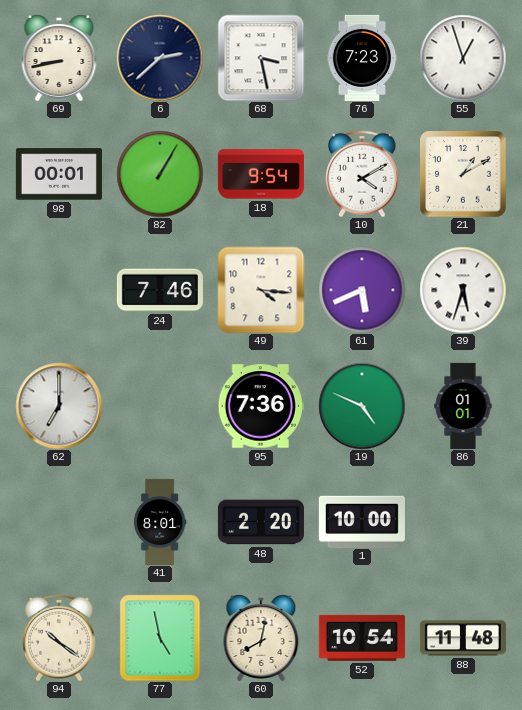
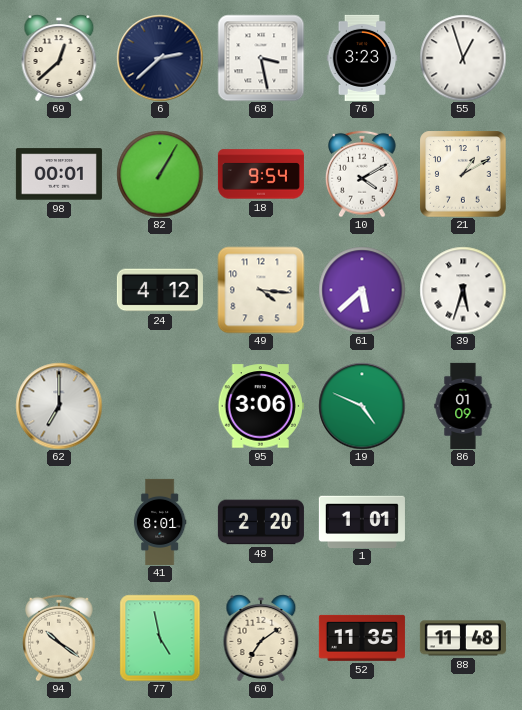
69: 8:43 -> 12:38 (59, 58)
76: 7:23 -> 3:23 (362, 58)
24: 7:46 -> 4:12 (160, 290)
61: 5:41 -> 5:38 (362, 290)
95: 7:36 -> 3:06 (261, 406)
86: 01:01 -> 01:09 (463, 406)
1: 10:00 -> 1:01 (362, 521)
60: 8:02 -> 7:09 (261, 638)
52: 10:54 -> 11:35 (362, 638)
